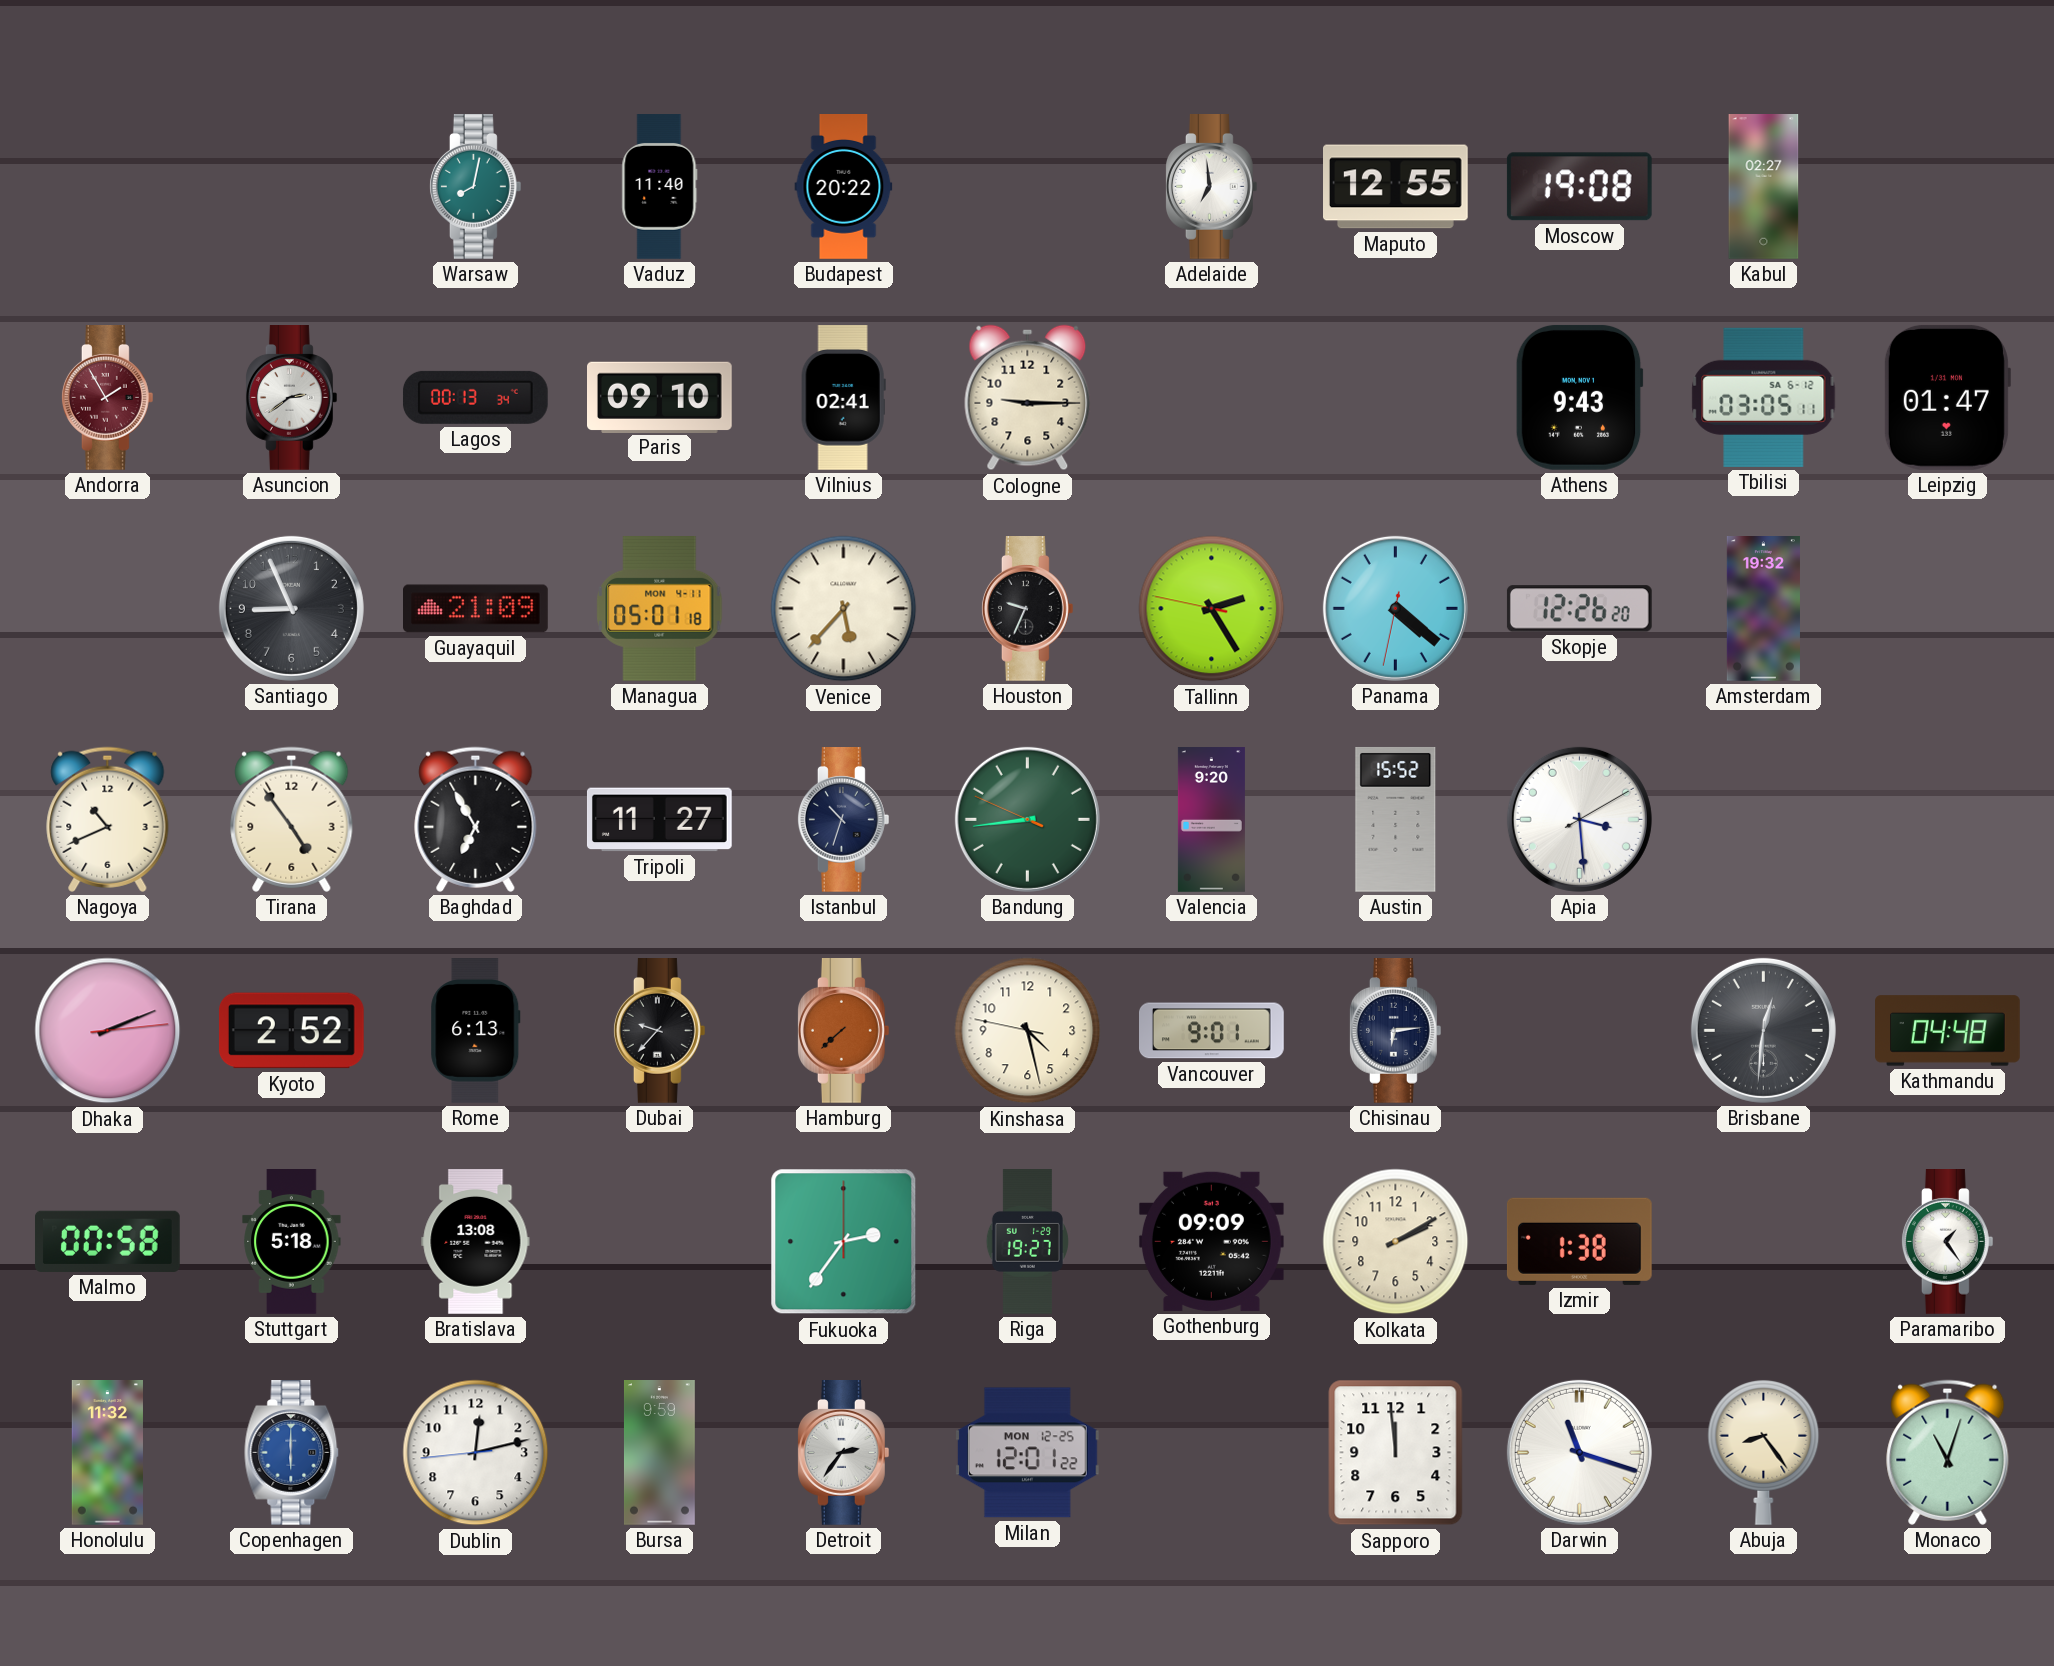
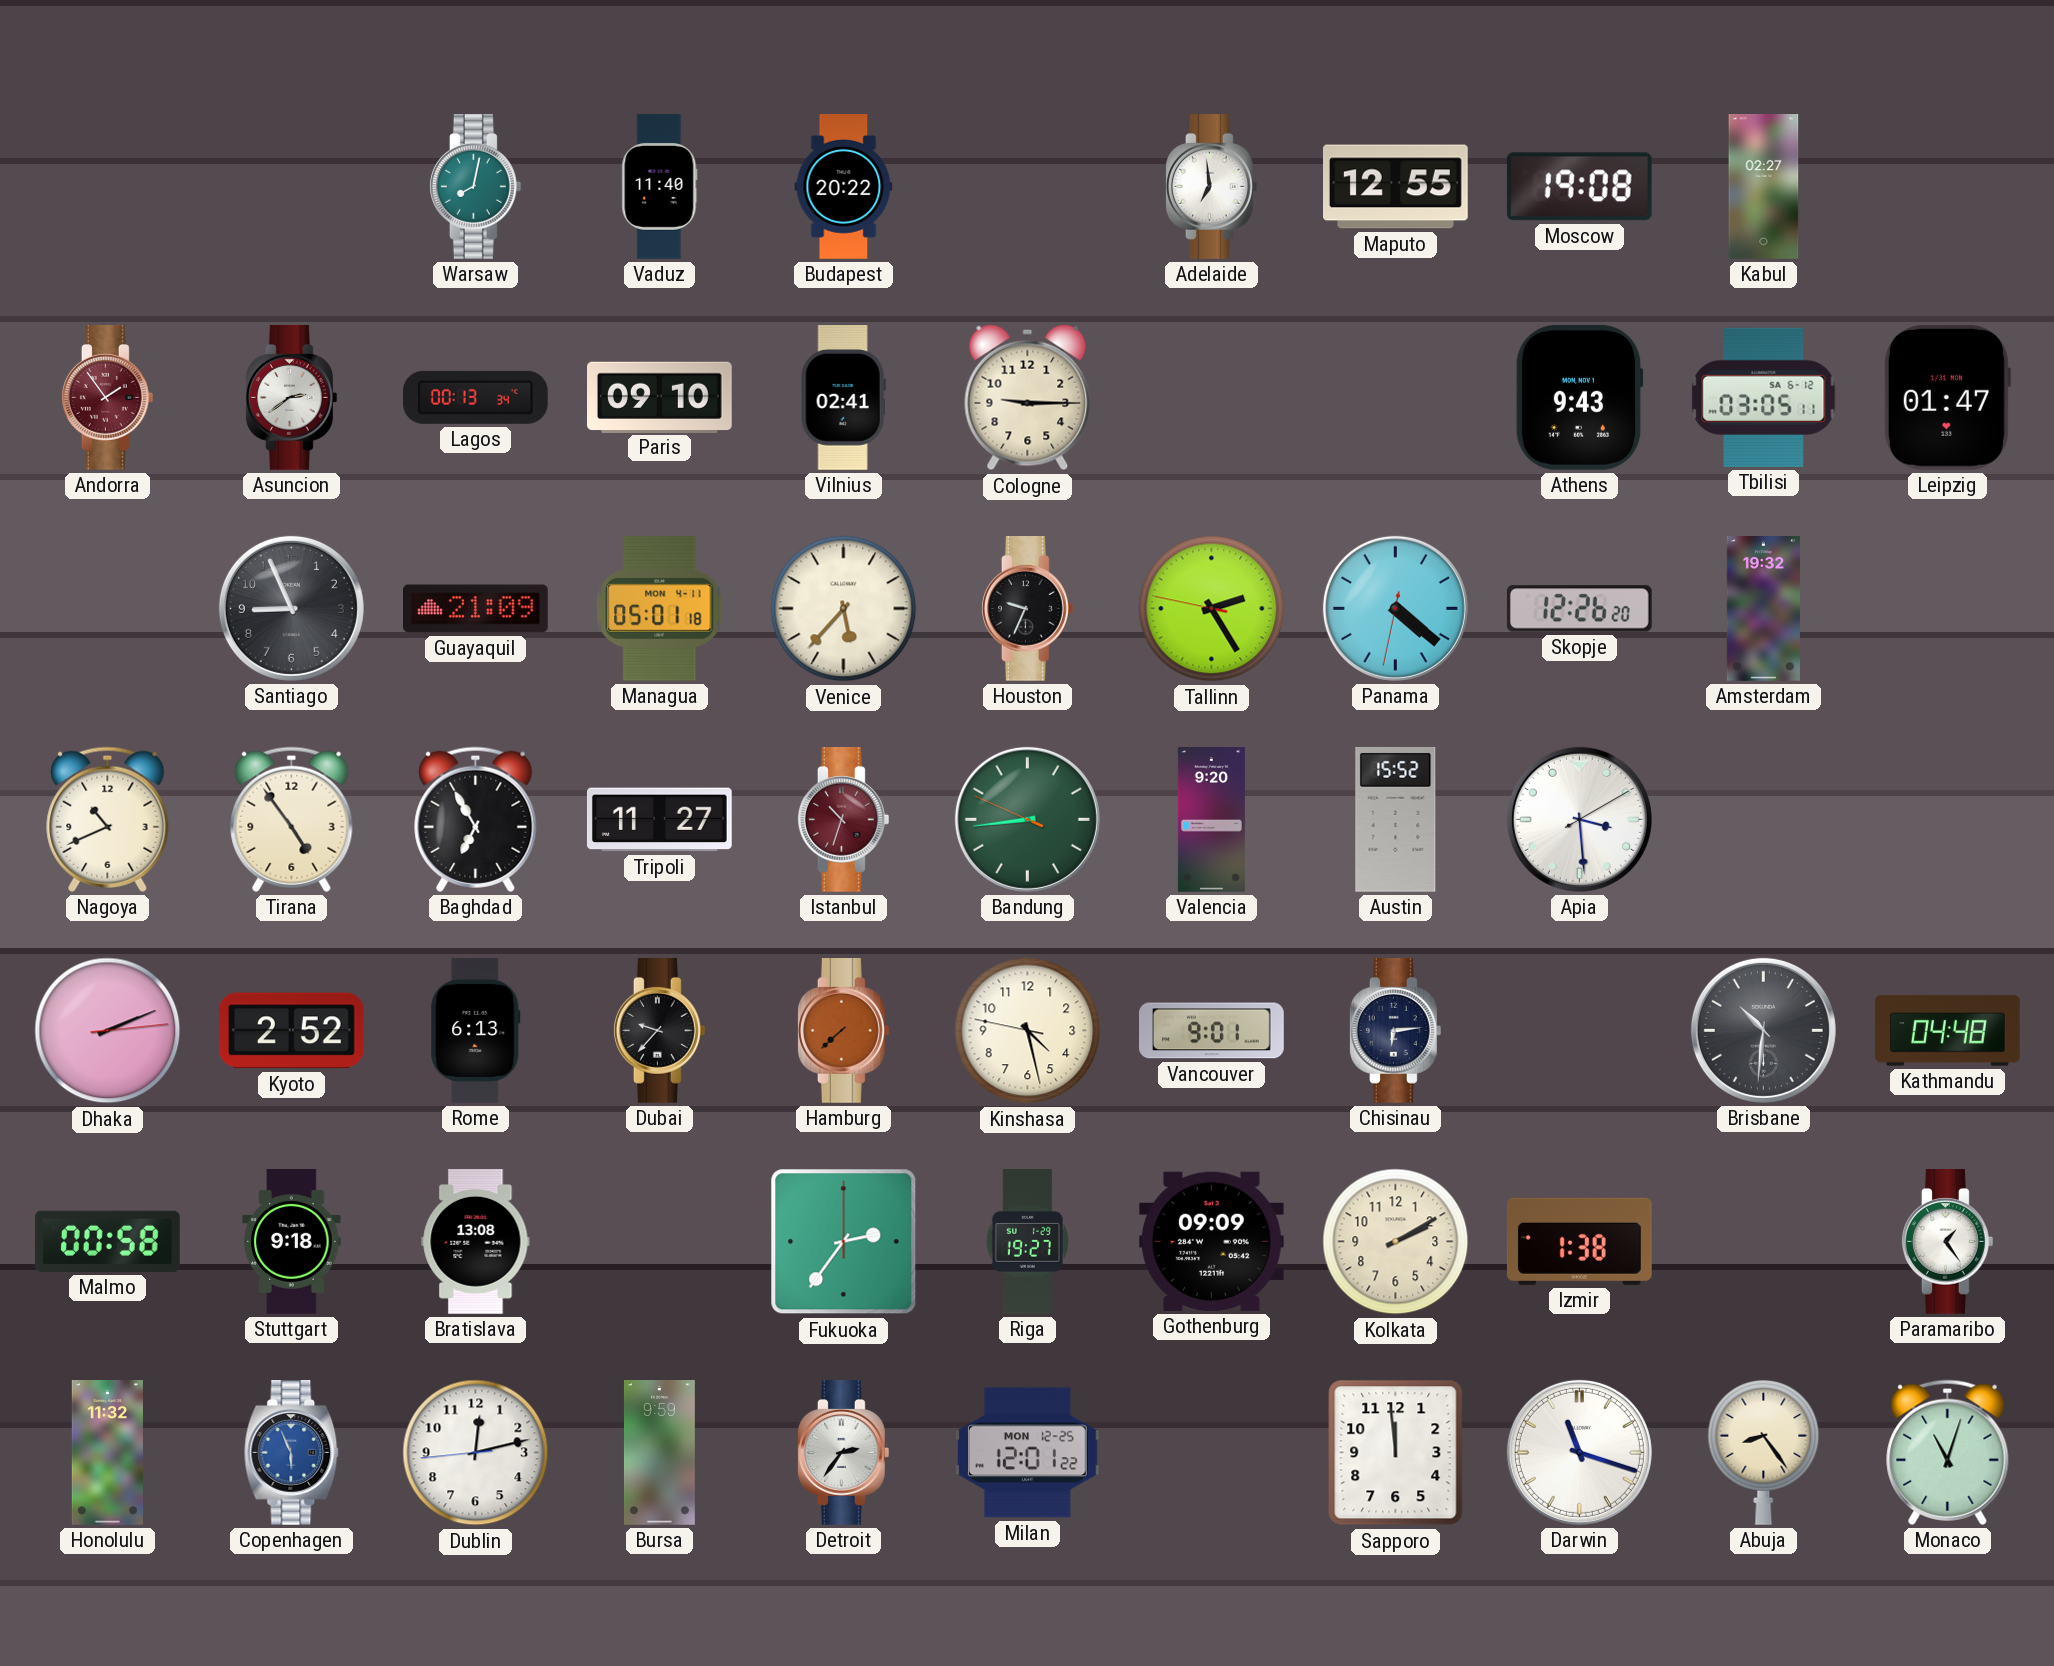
Andorra: 1:55 -> 1:54 (107, 398)
Istanbul dial: navy -> burgundy (843, 820)
Brisbane: 12:31 -> 10:31 (1763, 1030)
Stuttgart: 5:18 -> 9:18 (292, 1242)
Copenhagen: 6:00 -> 5:56 (292, 1453)
